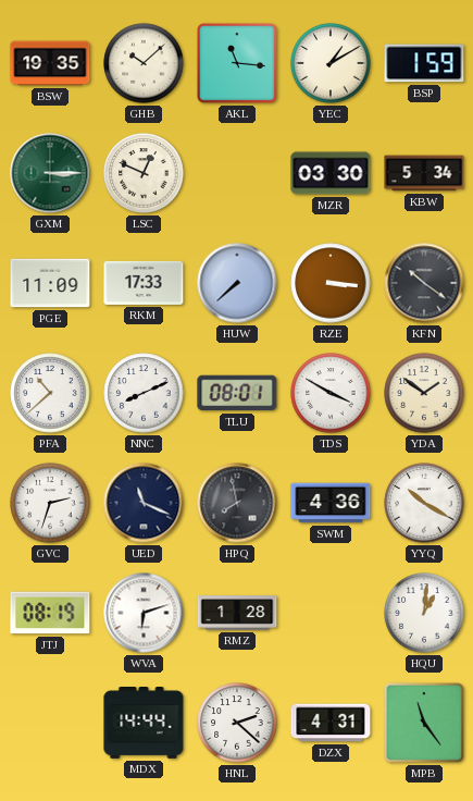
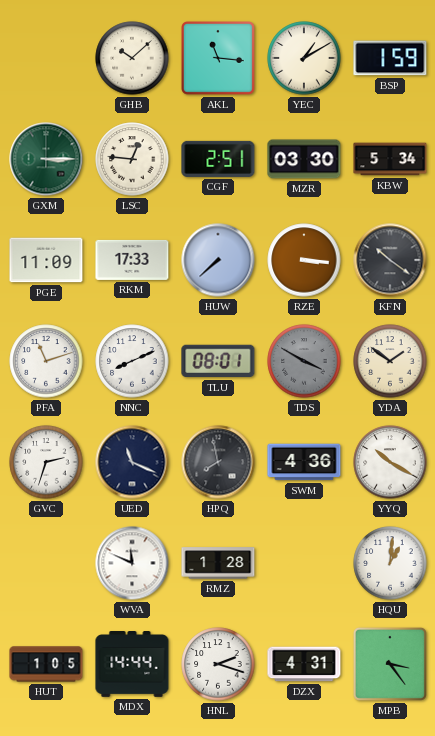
BSW: 19:35 -> none (50, 63)
LSC: 12:49 -> 12:46 (132, 159)
CGF: none -> 2:51 (218, 159)
PFA: 10:38 -> 11:12 (46, 361)
TDS dial: white -> grey (304, 361)
JTJ: 08:19 -> none (50, 613)
WVA: 6:12 -> 11:49 (132, 563)
HUT: none -> 1:05 (46, 664)
HNL: 2:22 -> 2:18 (218, 664)
MPB: 11:24 -> 3:24 (390, 664)
